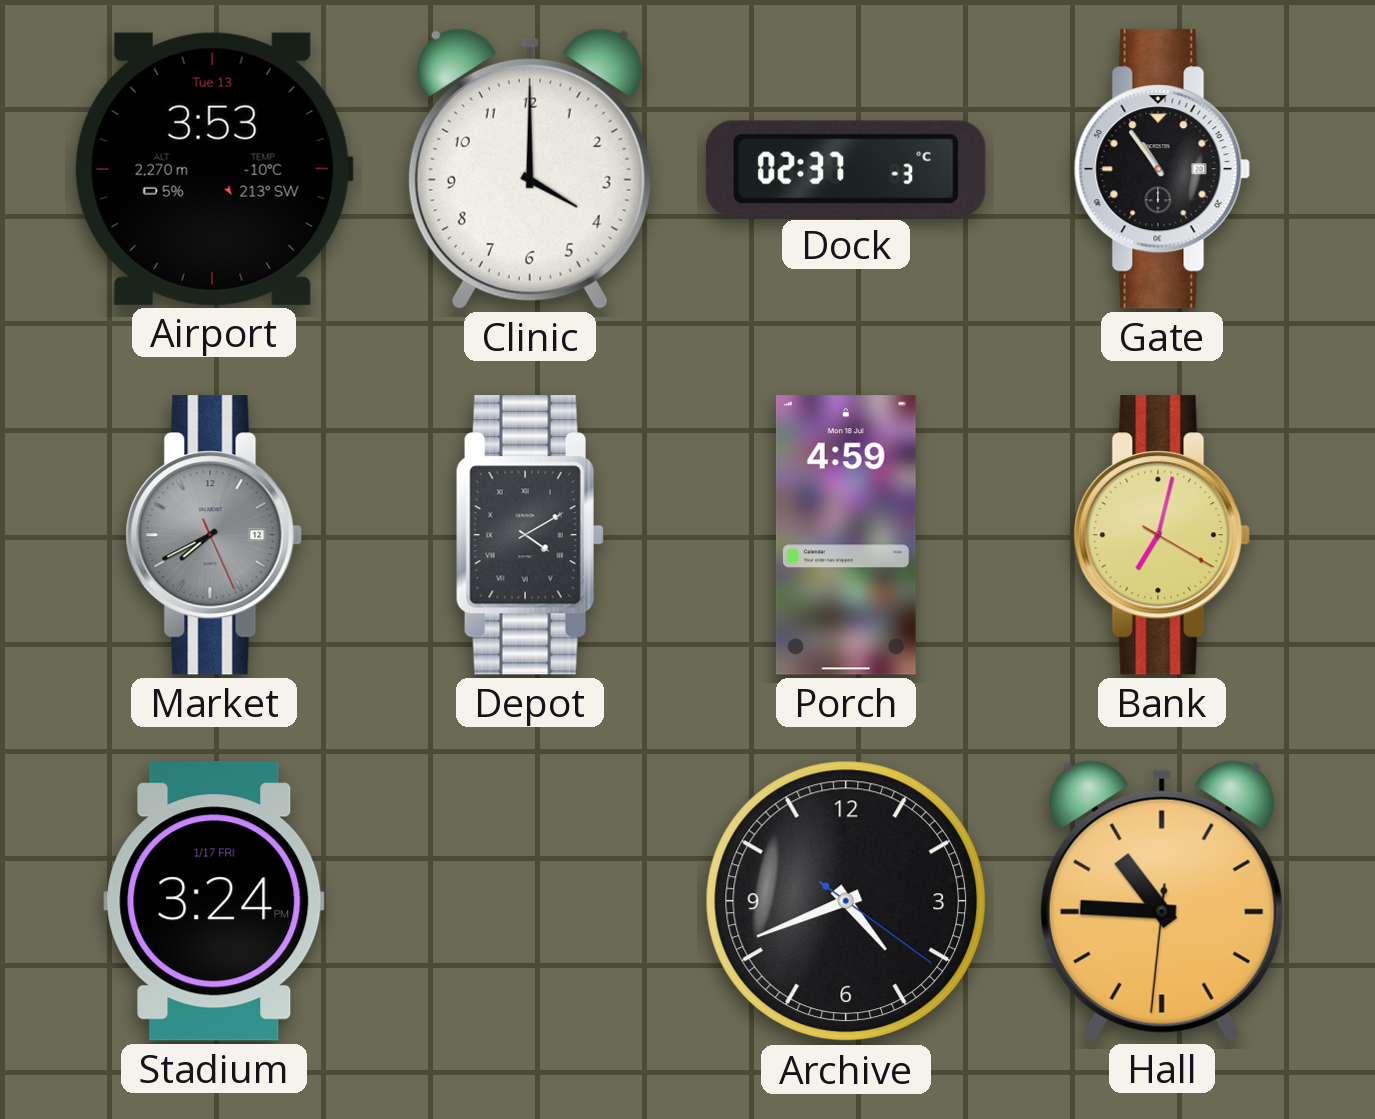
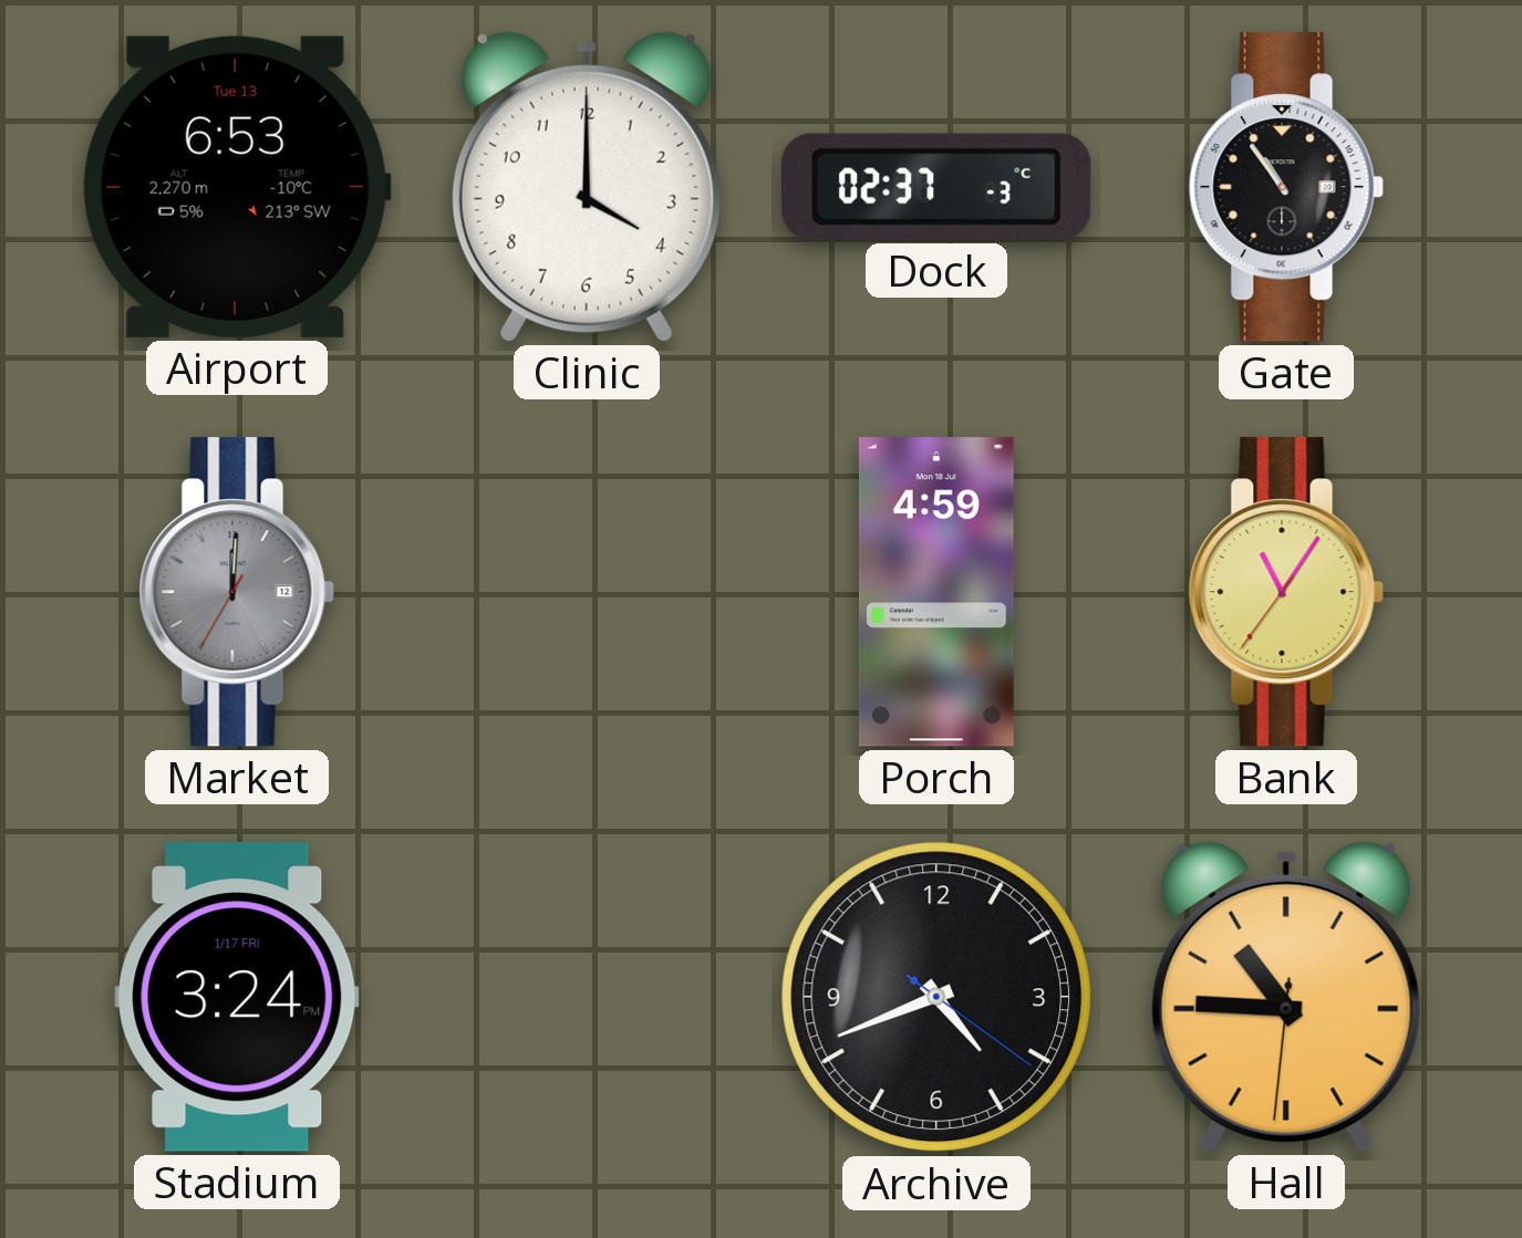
Airport: 3:53 -> 6:53 (237, 187)
Market: 7:40 -> 12:00 (237, 592)
Depot: 4:10 -> none (530, 535)
Bank: 7:02 -> 11:05 (1286, 592)
